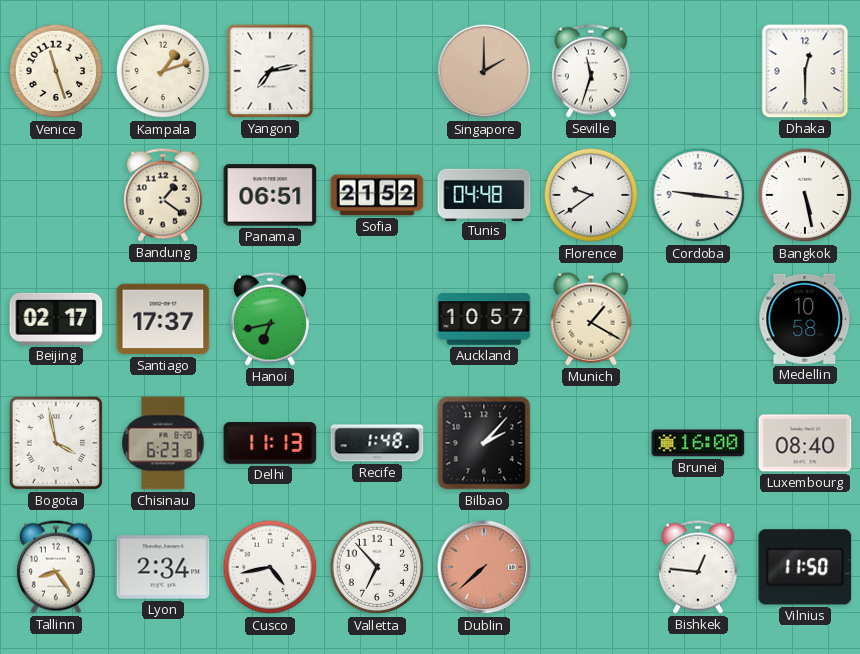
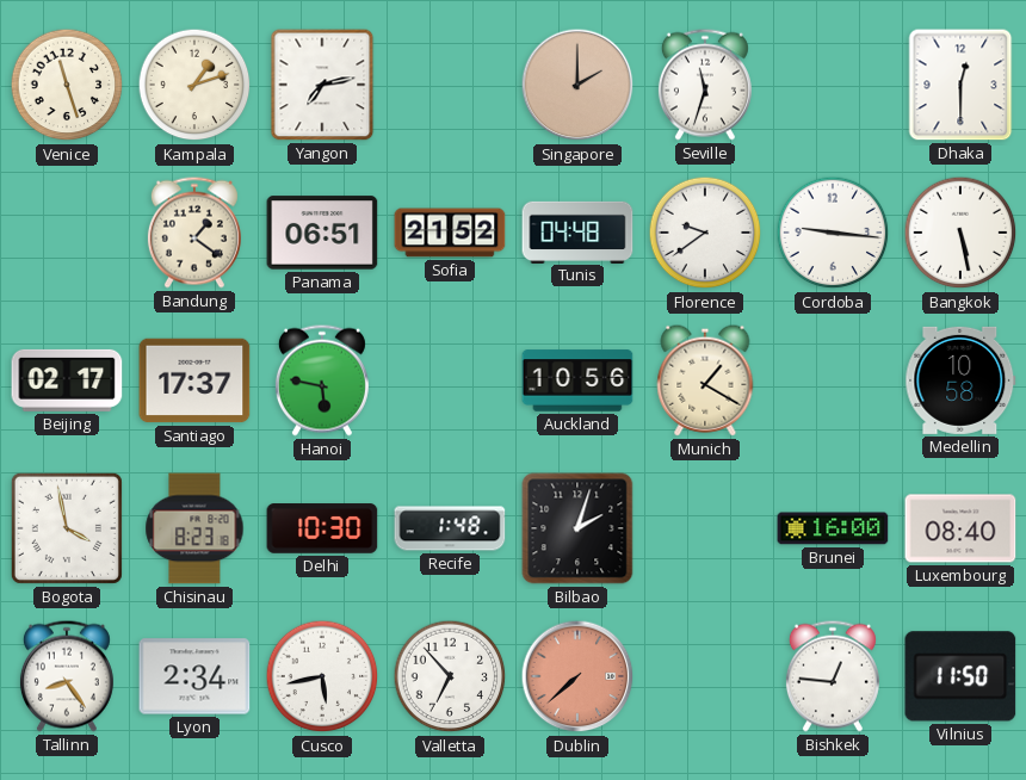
Hanoi: 6:43 -> 5:47 (322, 380)
Auckland: 10:57 -> 10:56 (577, 380)
Chisinau: 6:23 -> 8:23 (194, 528)
Delhi: 11:13 -> 10:30 (322, 528)
Bilbao: 2:07 -> 2:03 (577, 528)
Cusco: 4:43 -> 5:43 (322, 676)
